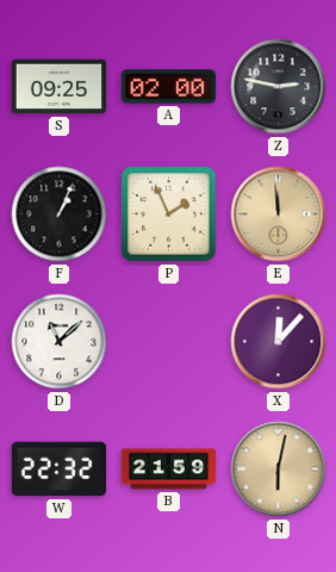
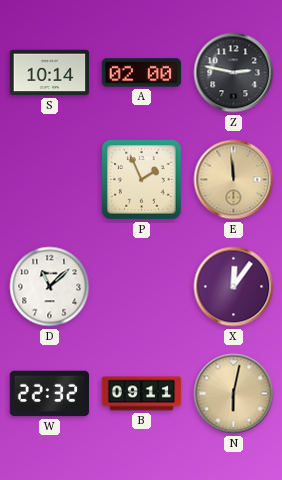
S: 09:25 -> 10:14 (50, 73)
F: 1:04 -> none (60, 214)
X: 12:07 -> 12:06 (234, 287)
B: 21:59 -> 09:11 (142, 394)
